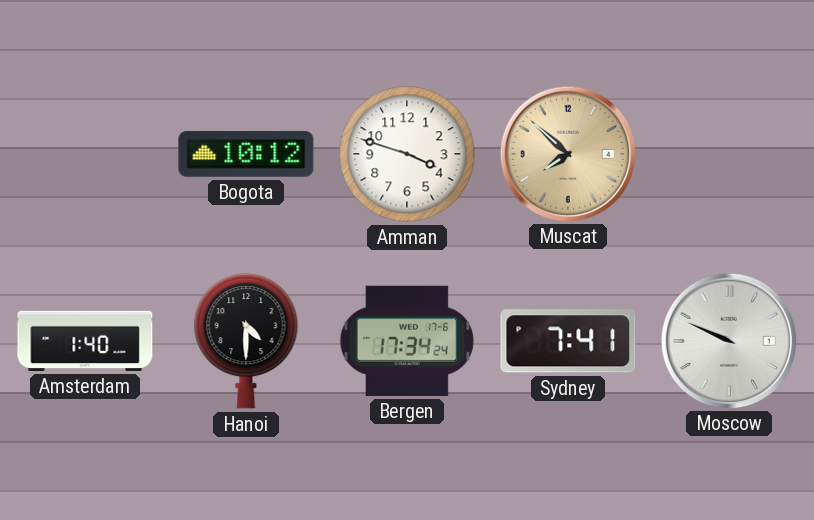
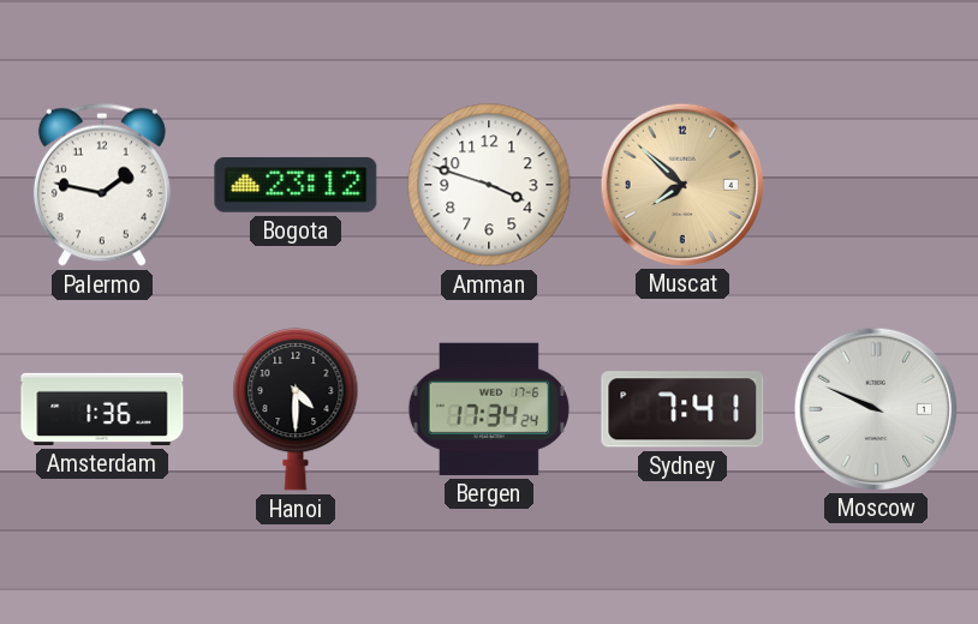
Palermo: none -> 1:47 (102, 185)
Bogota: 10:12 -> 23:12 (296, 185)
Amsterdam: 1:40 -> 1:36 (102, 409)
